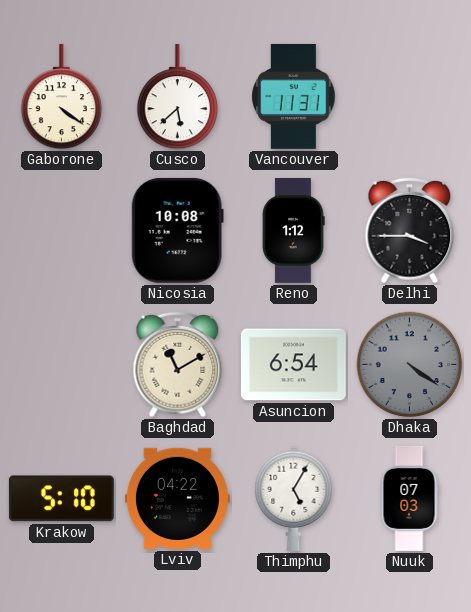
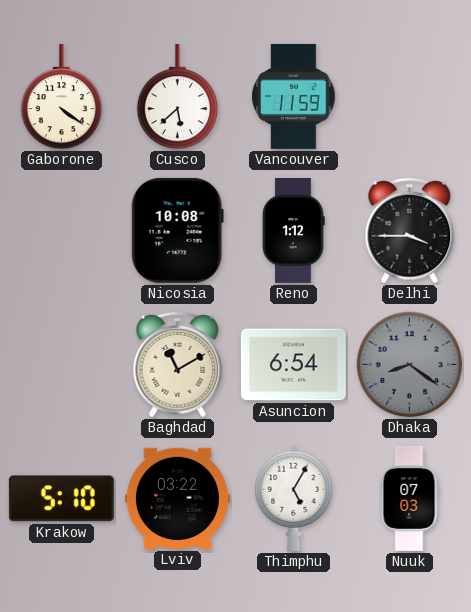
Vancouver: 11:31 -> 11:59 (294, 96)
Dhaka: 4:21 -> 8:21 (410, 365)
Lviv: 04:22 -> 03:22 (177, 498)
